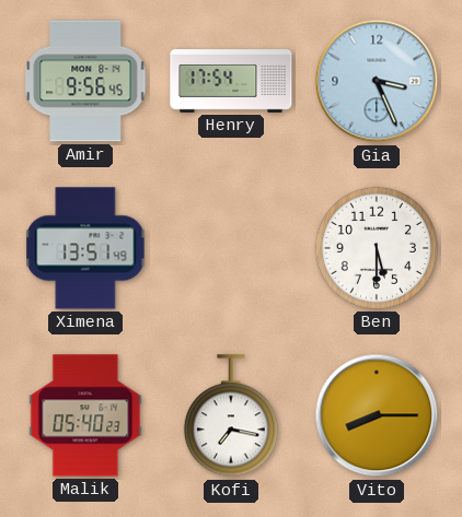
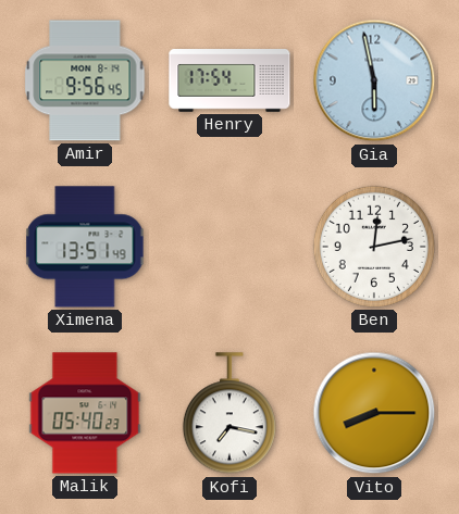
Gia: 3:26 -> 5:58 (374, 80)
Ben: 5:30 -> 12:13 (374, 247)
